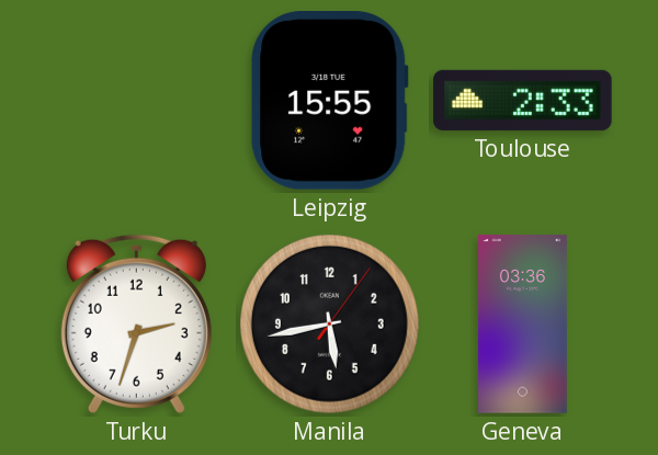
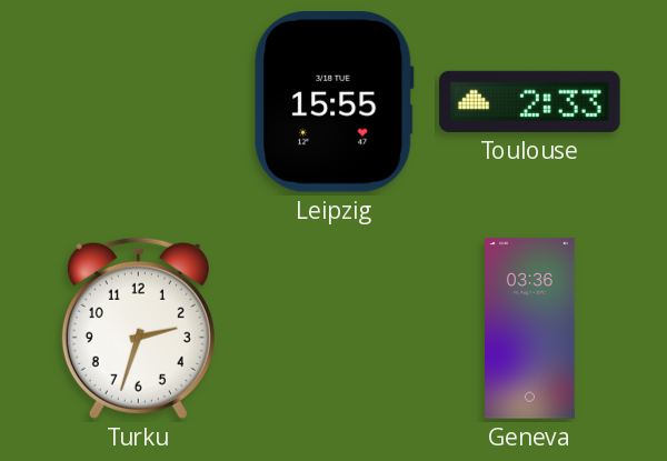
Manila: 5:43 -> none (329, 323)
